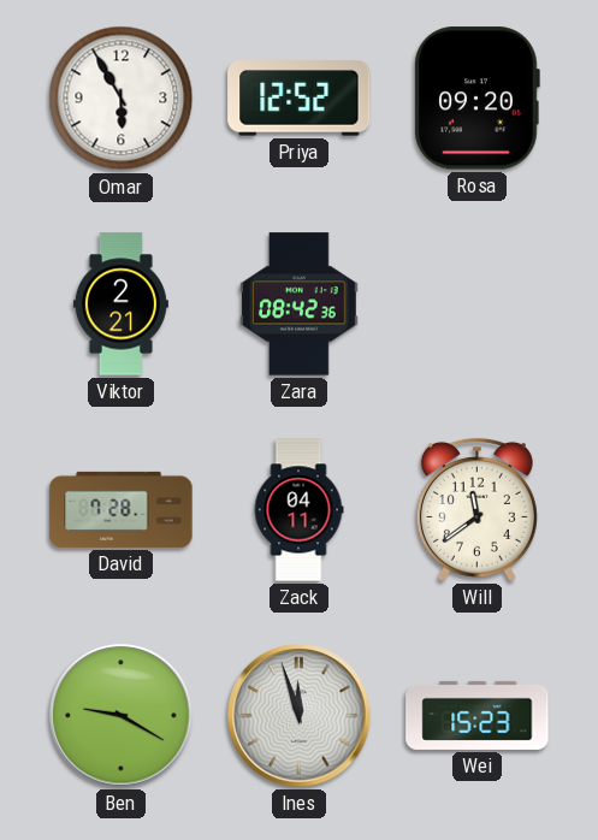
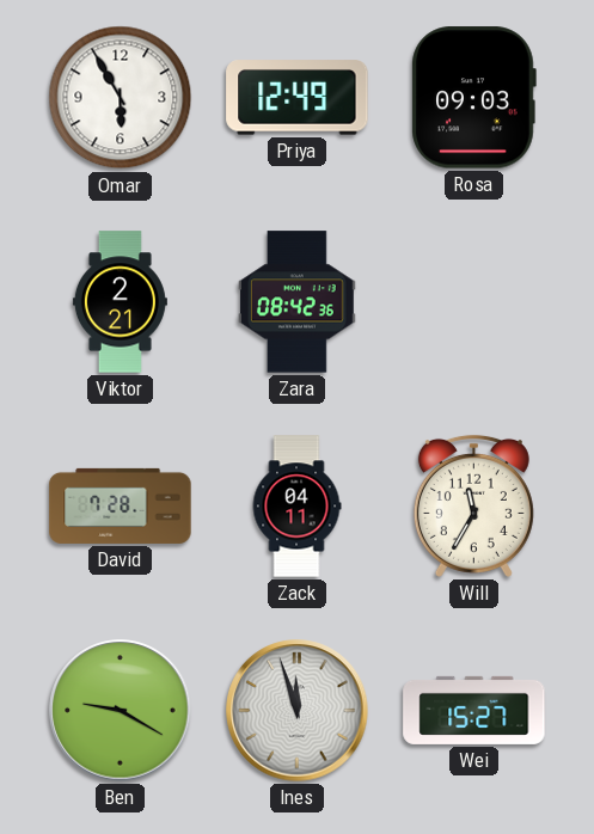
Priya: 12:52 -> 12:49 (298, 98)
Rosa: 09:20 -> 09:03 (473, 98)
Will: 11:39 -> 11:35 (473, 505)
Wei: 15:23 -> 15:27 (474, 710)
